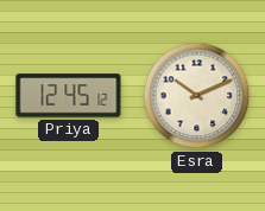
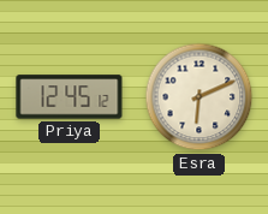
Esra: 10:11 -> 6:11 (199, 97)
